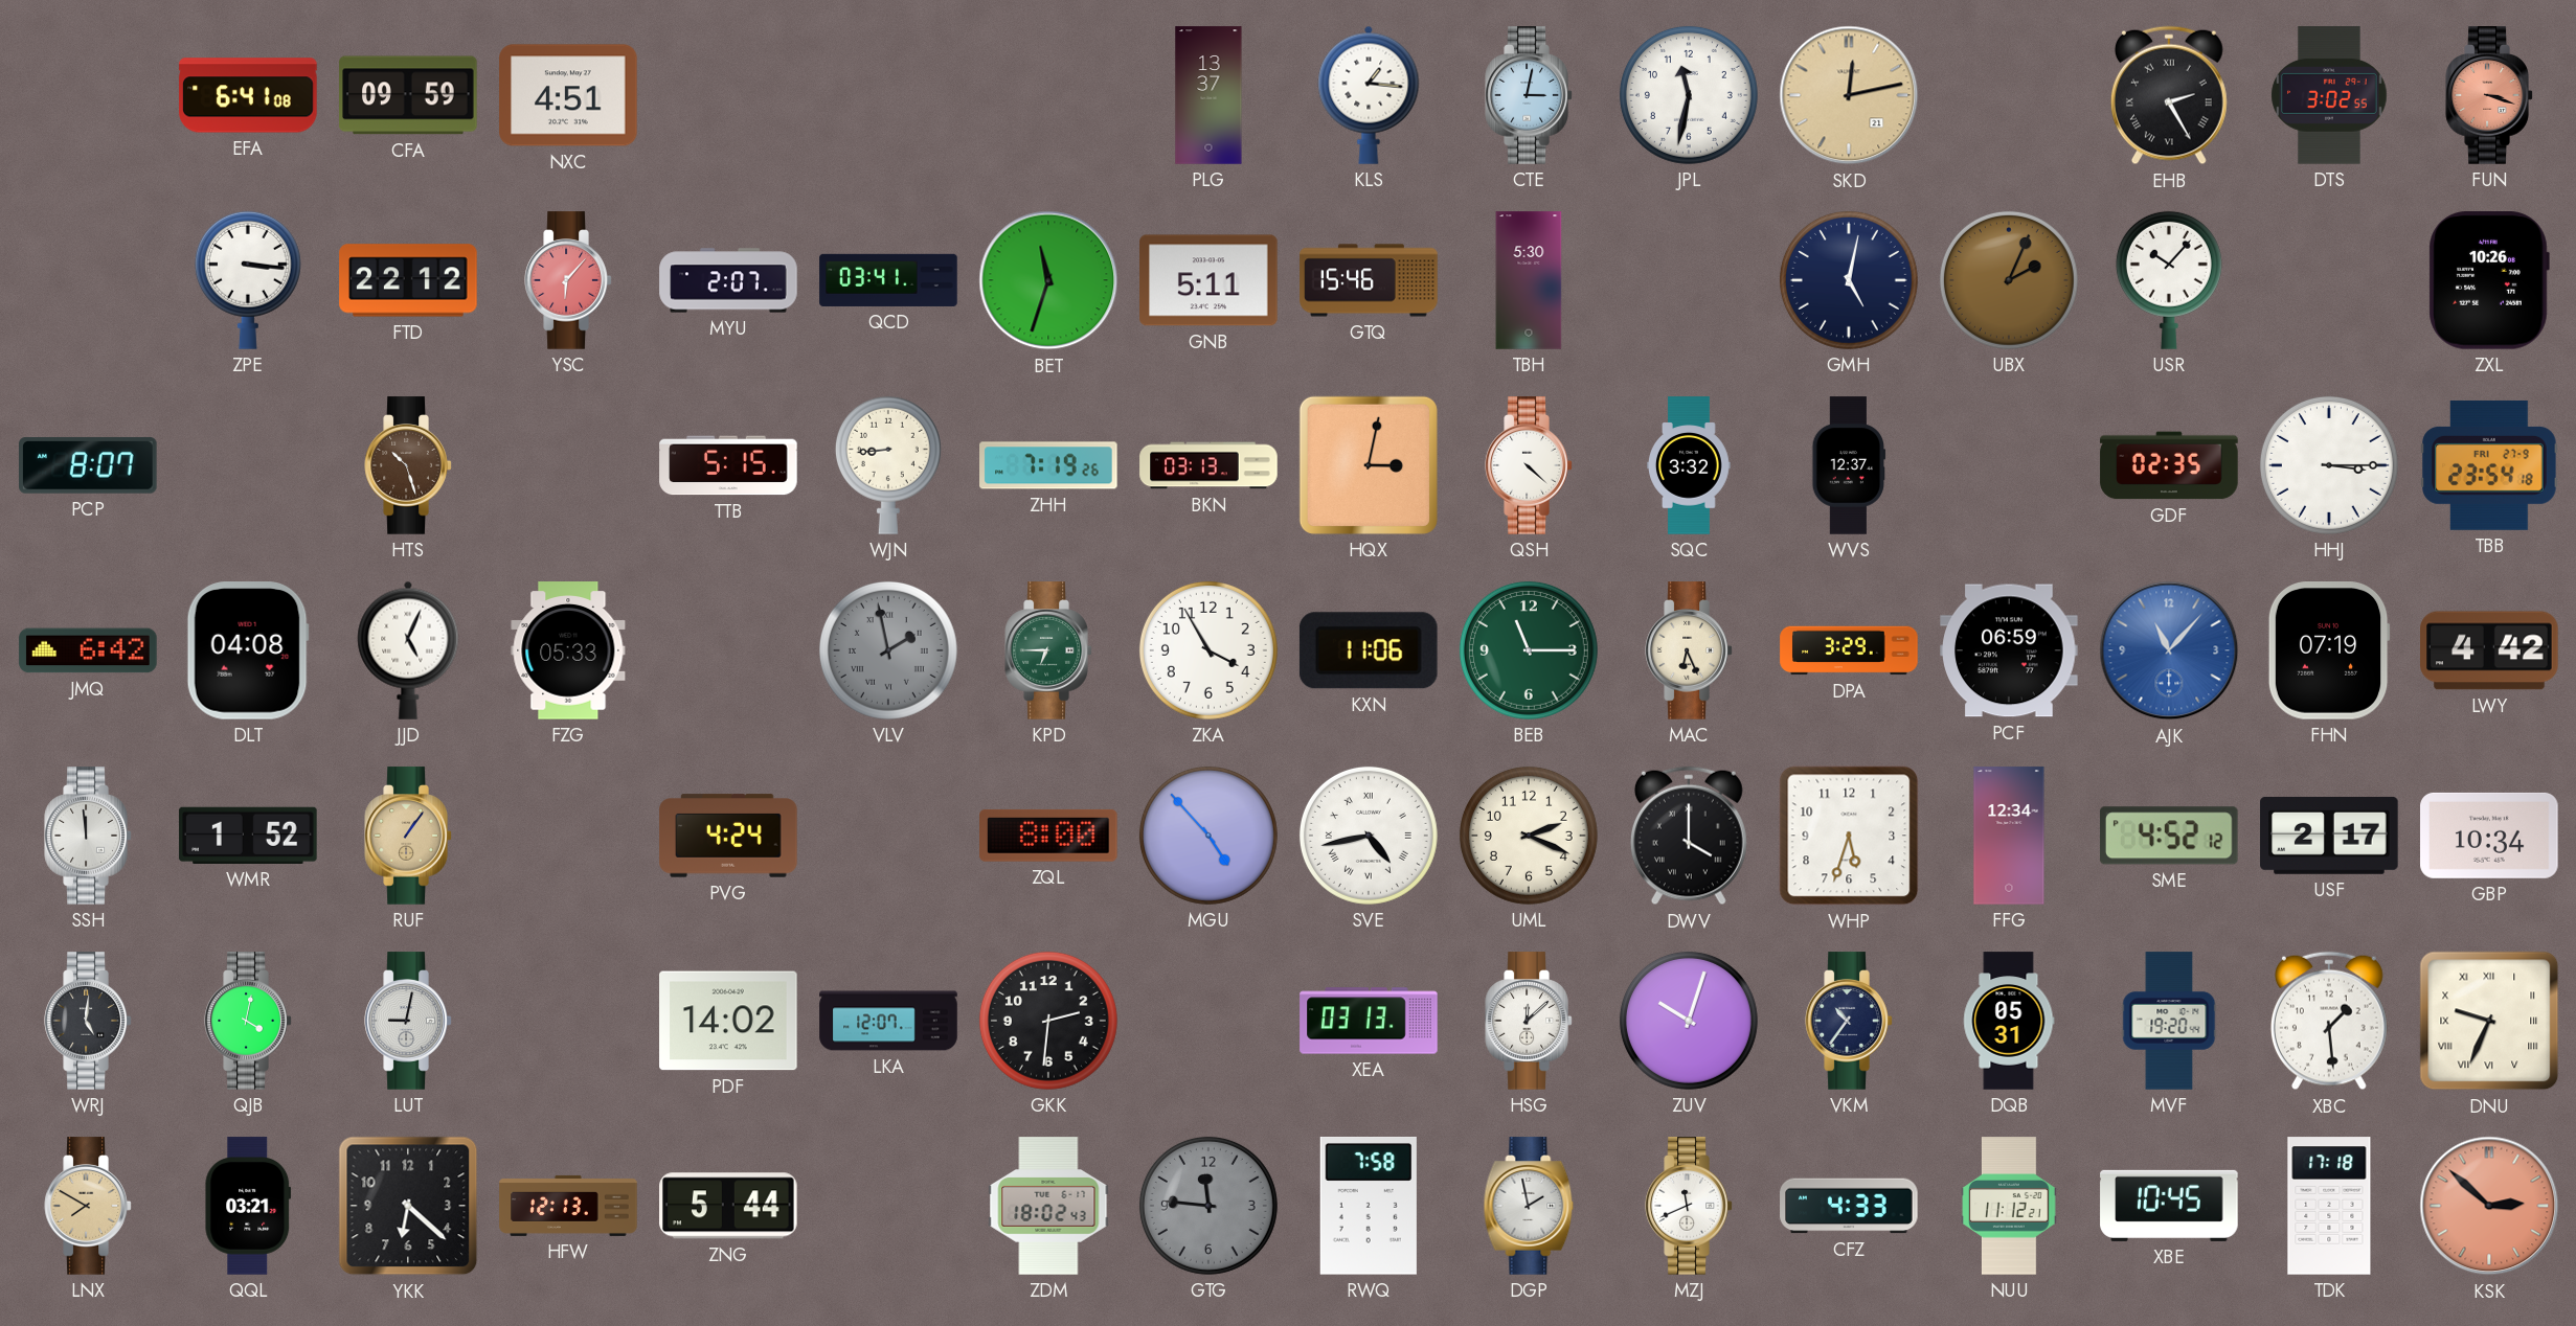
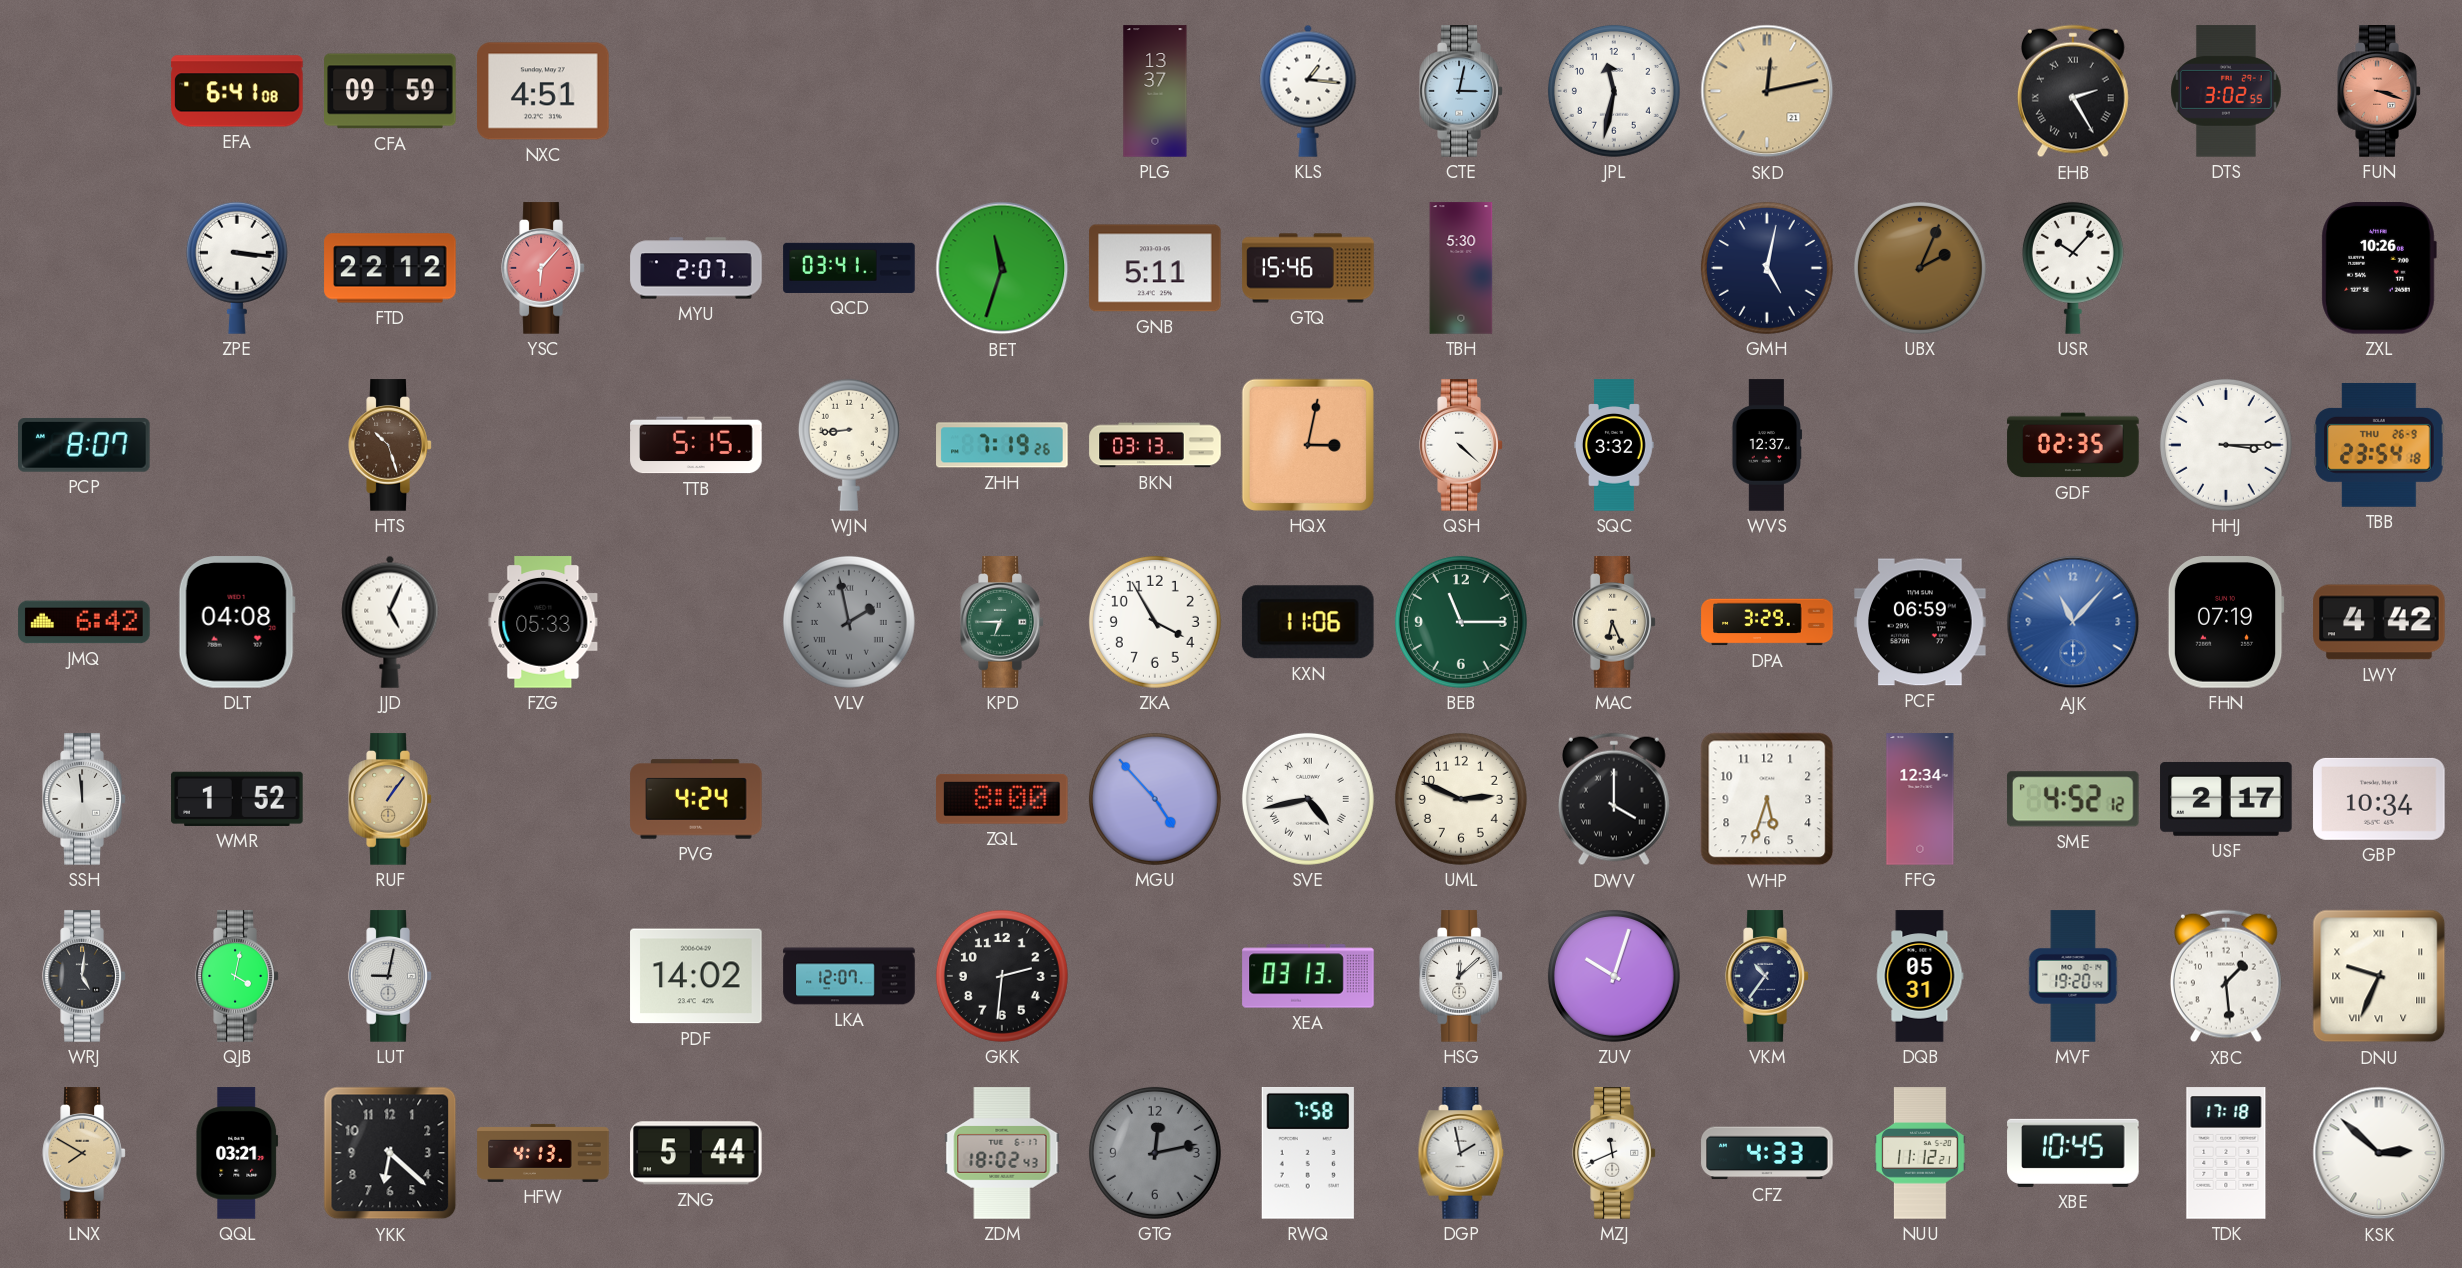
TBB date: FRI 27-9 -> THU 26-9 (2379, 445)
UML: 2:19 -> 2:49 (1461, 799)
HFW: 12:13 -> 4:13 (543, 1153)
GTG: 11:46 -> 12:13 (1155, 1153)
KSK dial: salmon -> white (2379, 1153)
